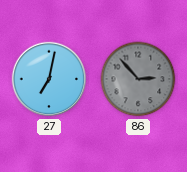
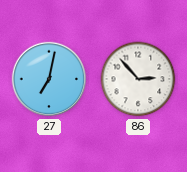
86 dial: grey -> white (138, 79)
